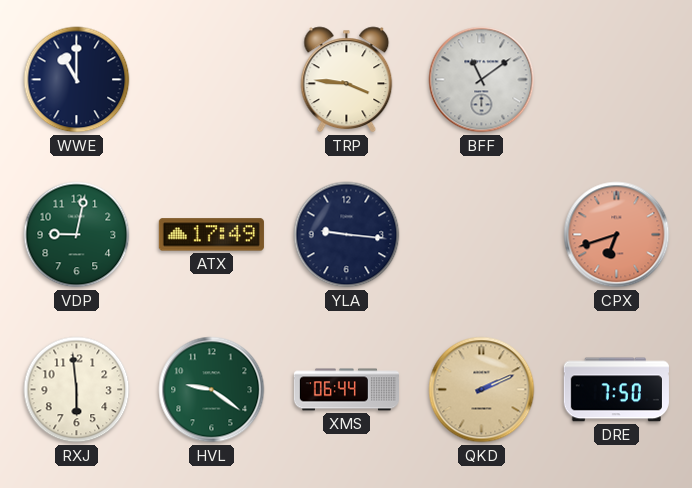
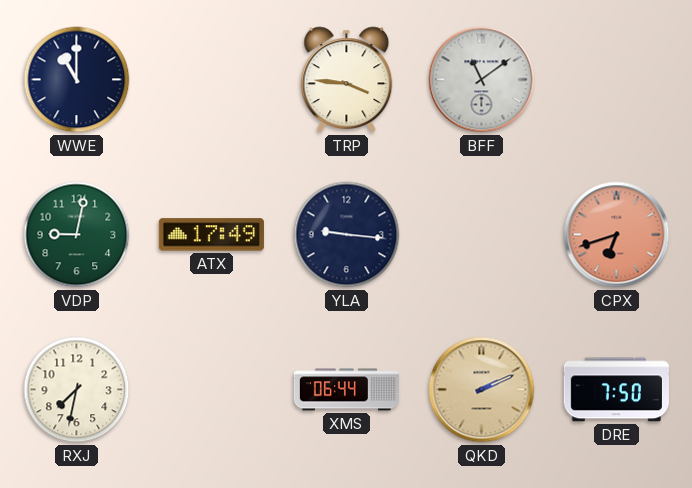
RXJ: 5:59 -> 7:32 (77, 390)
HVL: 9:21 -> none (212, 390)
